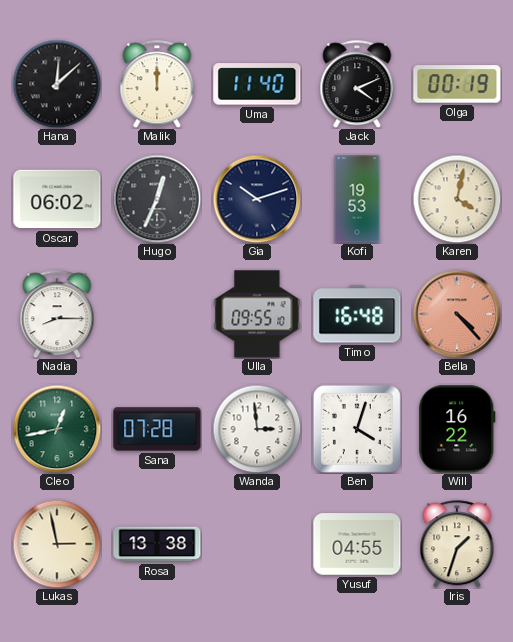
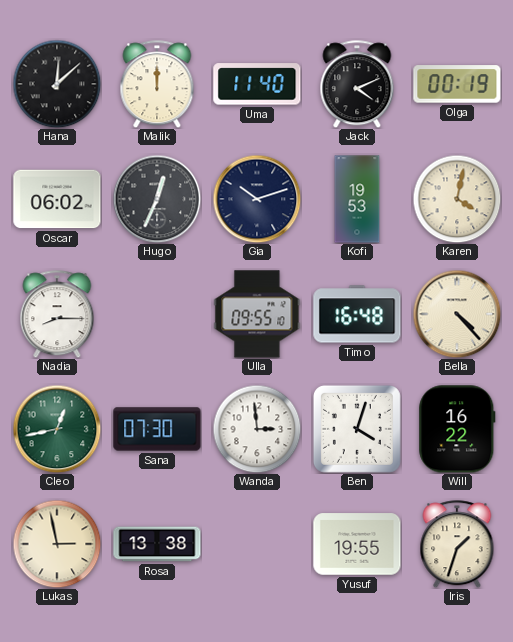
Bella dial: salmon -> cream (457, 314)
Sana: 07:28 -> 07:30 (157, 429)
Yusuf: 04:55 -> 19:55 (357, 544)
